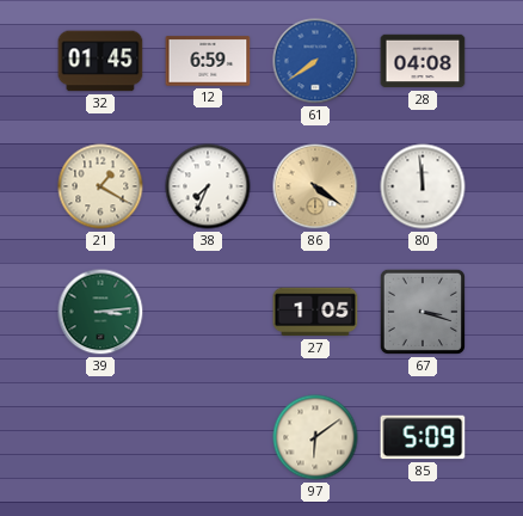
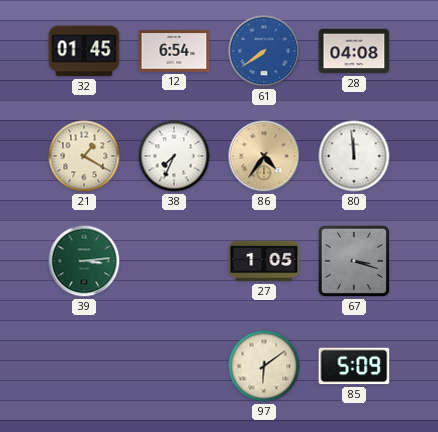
12: 6:59 -> 6:54 (174, 51)
86: 4:21 -> 4:36 (264, 156)
